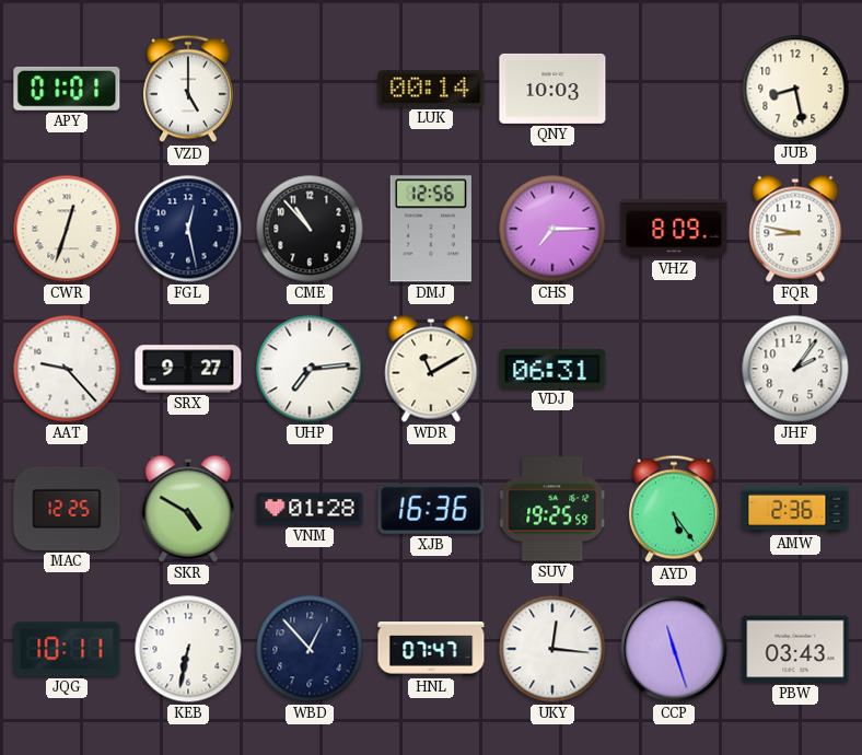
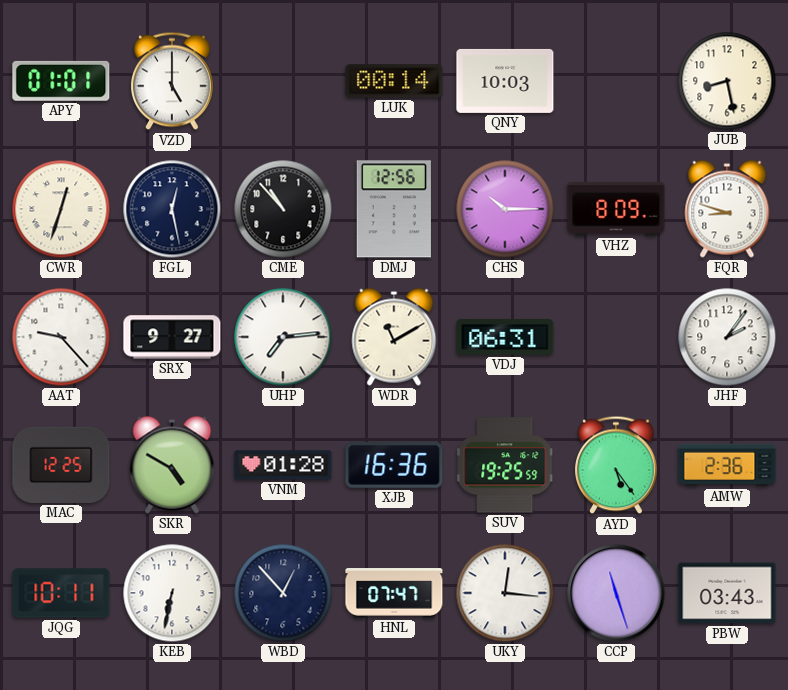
CHS: 7:15 -> 10:15 (505, 209)
FQR: 8:47 -> 8:48 (727, 209)
